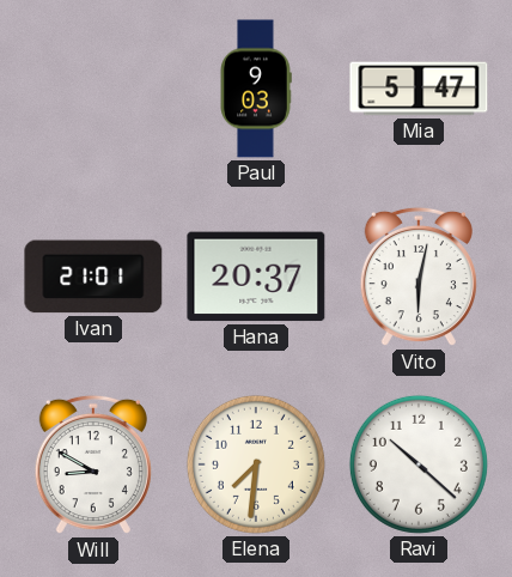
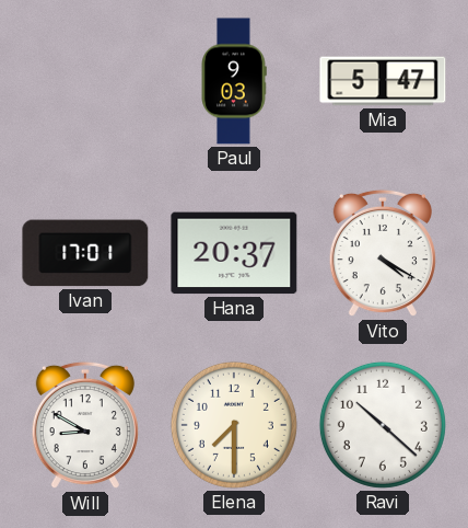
Ivan: 21:01 -> 17:01 (85, 253)
Vito: 6:02 -> 4:20 (383, 253)
Elena: 7:31 -> 7:30 (234, 425)
